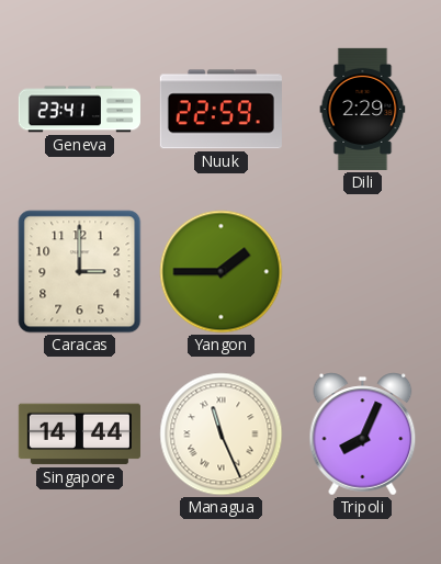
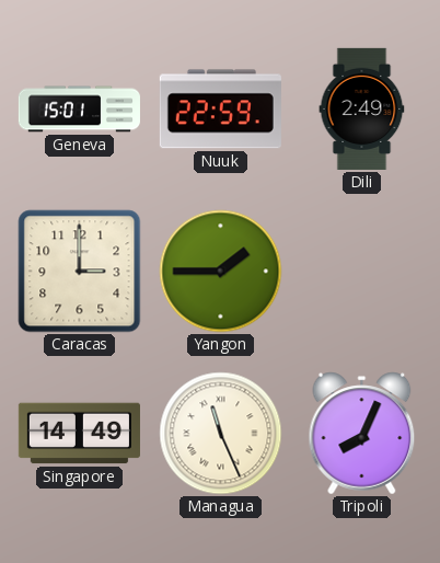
Geneva: 23:41 -> 15:01 (79, 110)
Dili: 2:29 -> 2:49 (362, 108)
Singapore: 14:44 -> 14:49 (79, 434)
